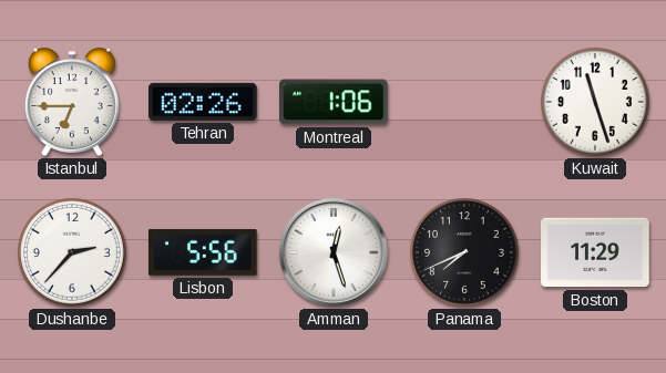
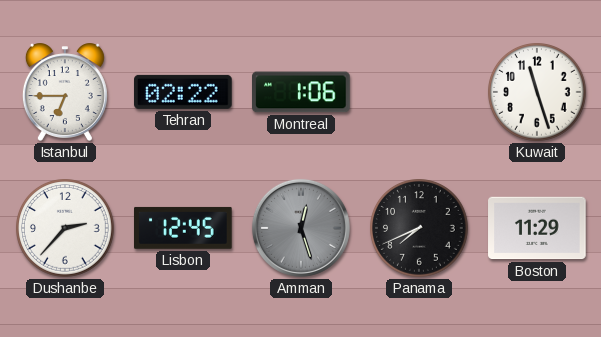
Tehran: 02:26 -> 02:22 (184, 92)
Lisbon: 5:56 -> 12:45 (184, 228)
Amman dial: white -> grey (301, 228)
